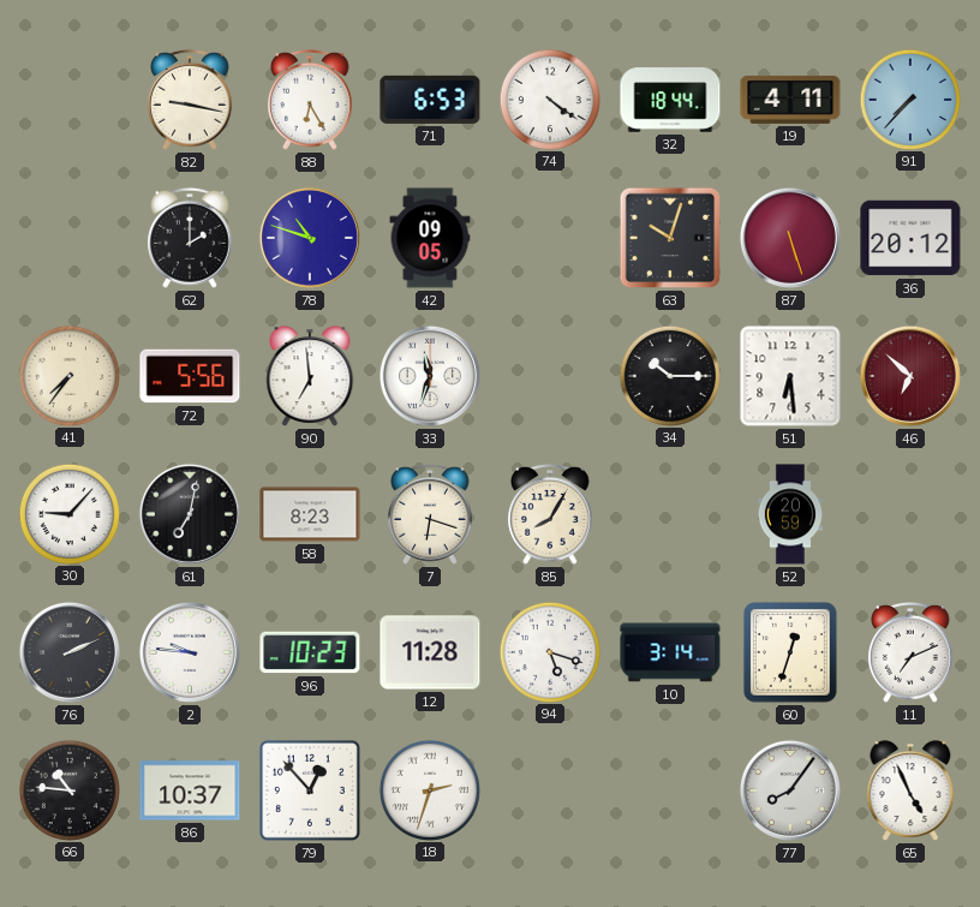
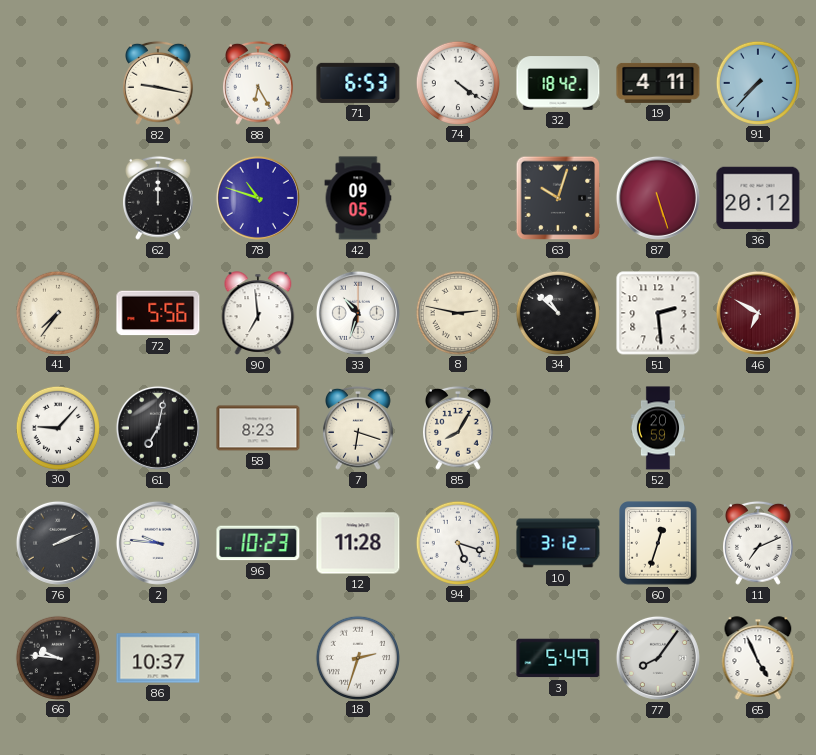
32: 18:44 -> 18:42 (558, 83)
62: 2:00 -> 12:00 (159, 198)
33: 11:33 -> 10:33 (358, 313)
8: none -> 2:47 (457, 312)
34: 10:15 -> 10:52 (557, 312)
51: 6:29 -> 2:29 (658, 313)
46: 6:52 -> 6:50 (758, 313)
10: 3:14 -> 3:12 (558, 543)
66: 10:46 -> 9:46 (57, 657)
79: 12:53 -> none (310, 790)
3: none -> 5:49 (558, 658)
